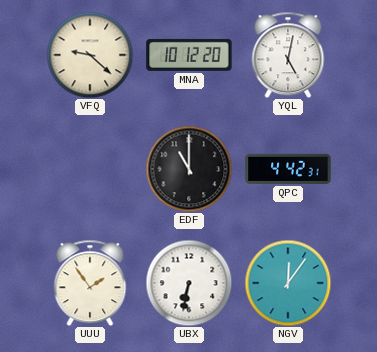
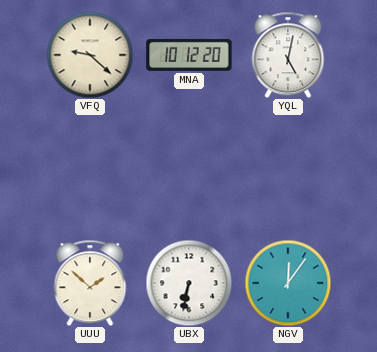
EDF: 11:00 -> none (189, 169)
QPC: 4:42 -> none (288, 169)
UUU: 1:54 -> 1:52 (90, 283)
